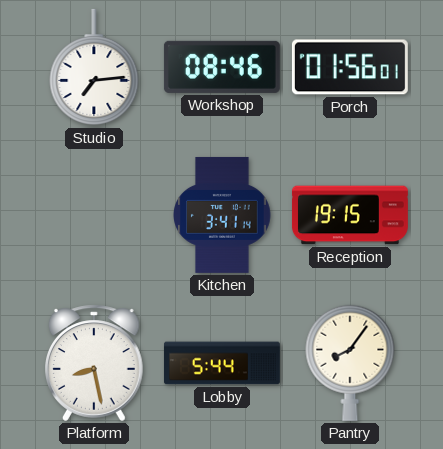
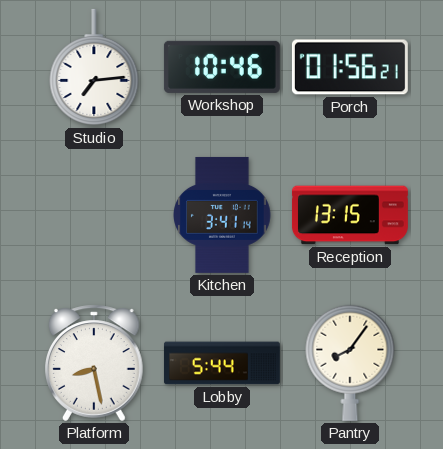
Workshop: 08:46 -> 10:46 (222, 67)
Porch: 01:56:01 -> 01:56:21 (350, 67)
Reception: 19:15 -> 13:15 (350, 215)
